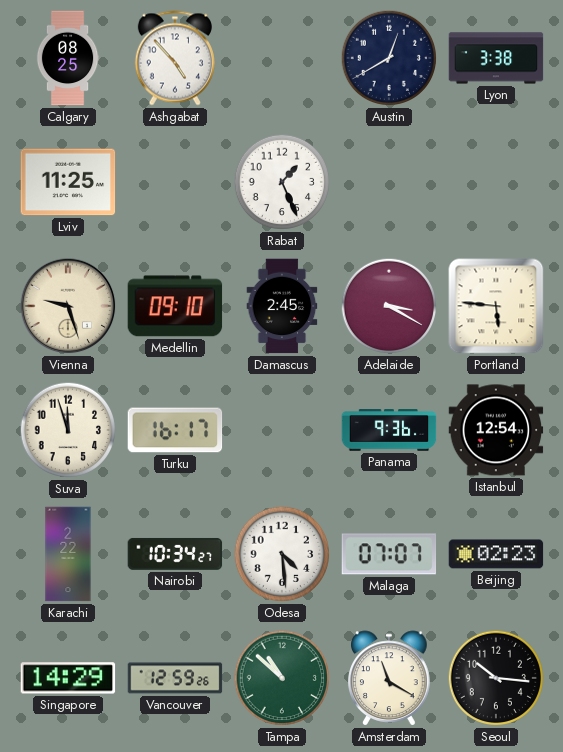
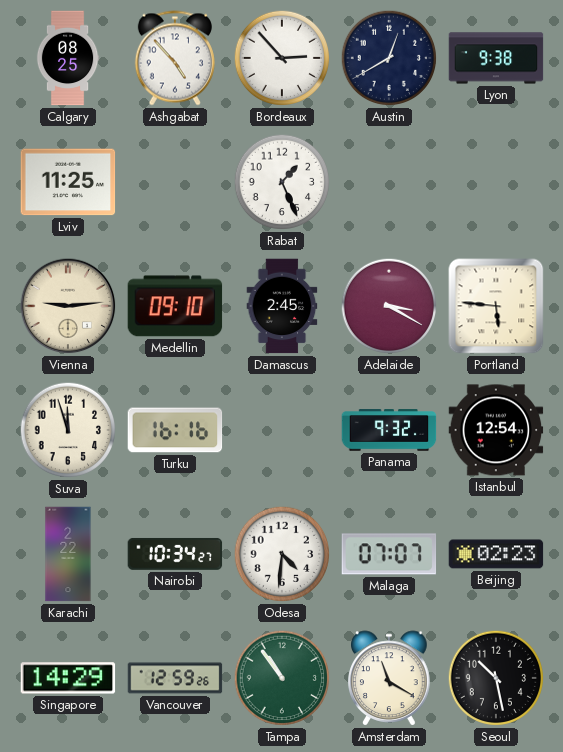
Bordeaux: none -> 2:53 (282, 58)
Lyon: 3:38 -> 9:38 (496, 58)
Vienna: 9:27 -> 9:14 (68, 306)
Turku: 16:17 -> 16:16 (175, 430)
Panama: 9:36 -> 9:32 (389, 430)
Odesa: 4:29 -> 4:31 (282, 554)
Tampa: 10:52 -> 10:54 (282, 678)
Seoul: 10:16 -> 10:28 (496, 678)
